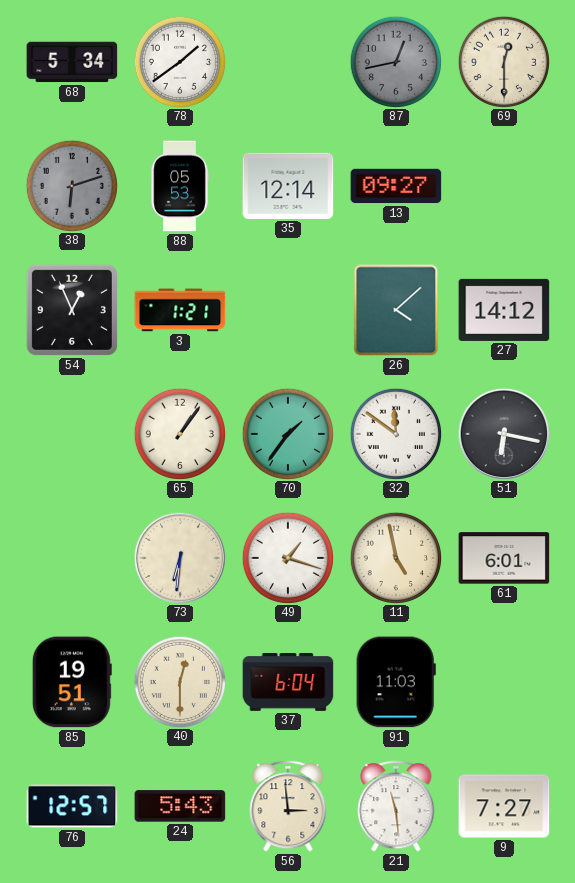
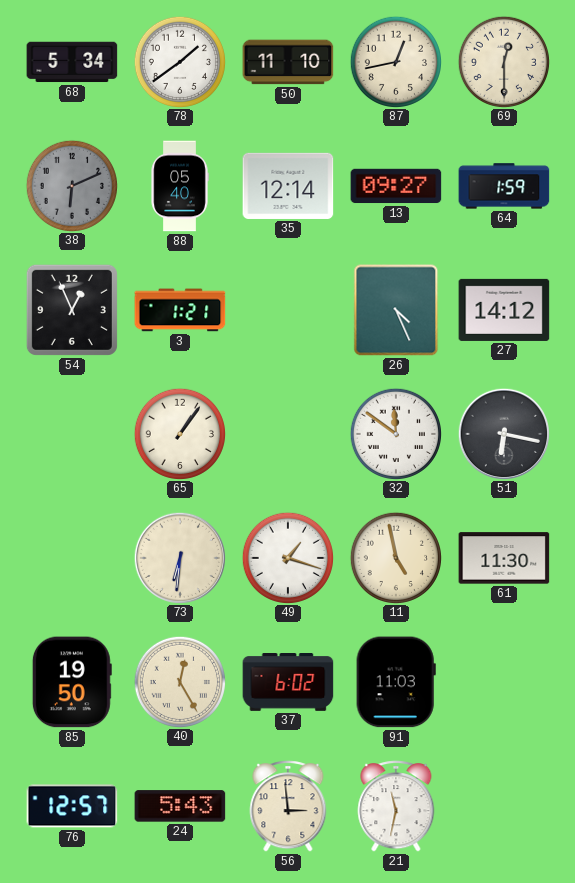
50: none -> 11:10 (288, 62)
87 dial: grey -> cream (395, 61)
38: 6:12 -> 6:11 (71, 185)
88: 05:53 -> 05:40 (180, 186)
64: none -> 1:59 (504, 186)
26: 4:08 -> 4:26 (396, 310)
70: 1:36 -> none (287, 433)
61: 6:01 -> 11:30 (504, 558)
85: 19:51 -> 19:50 (72, 682)
40: 12:30 -> 12:25 (179, 681)
37: 6:04 -> 6:02 (288, 683)
21: 11:29 -> 11:32 (396, 806)
9: 7:27 -> none (504, 806)
